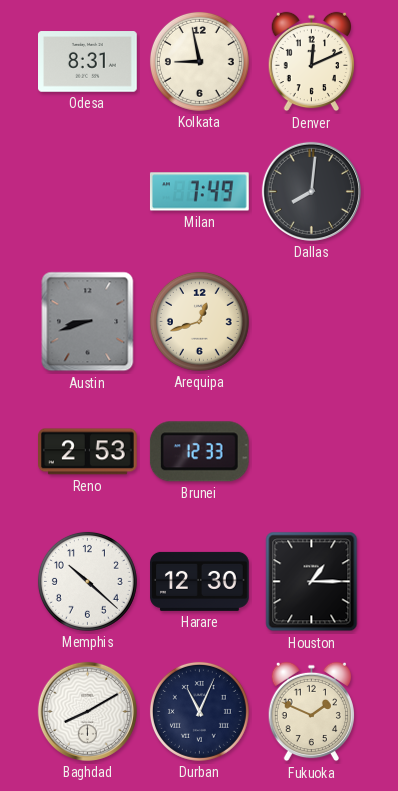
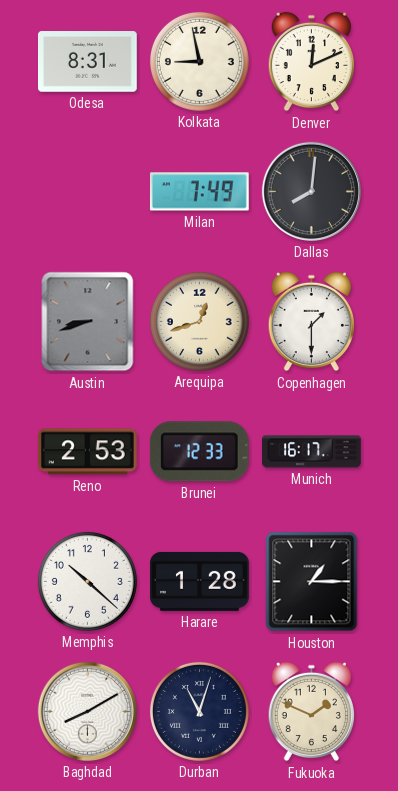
Copenhagen: none -> 1:30 (311, 322)
Munich: none -> 16:17 (312, 452)
Harare: 12:30 -> 1:28 (200, 581)
Durban: 11:04 -> 11:03 (199, 711)
